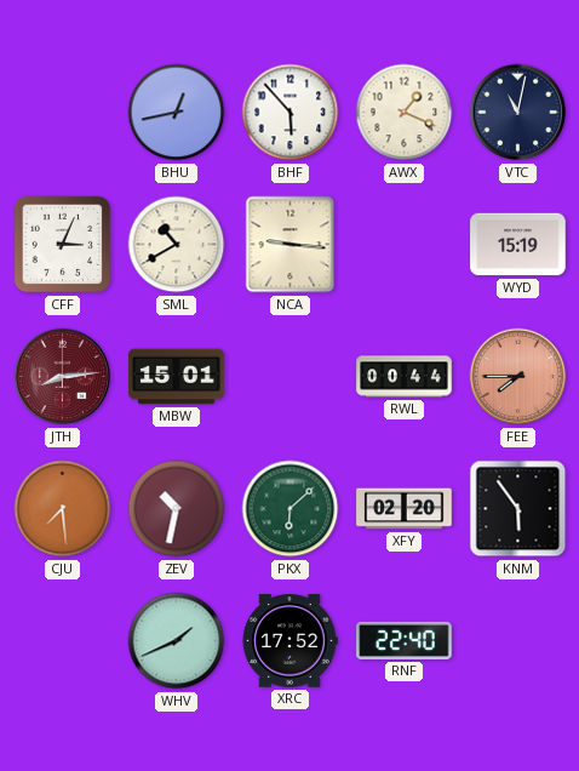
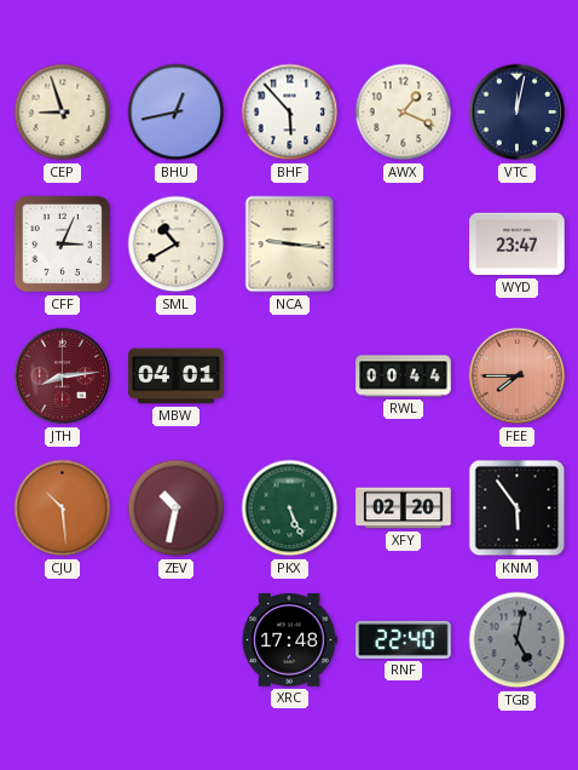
CEP: none -> 8:57 (63, 113)
VTC: 11:02 -> 12:02 (518, 113)
WYD: 15:19 -> 23:47 (518, 245)
MBW: 15:01 -> 04:01 (177, 377)
CJU: 7:29 -> 10:29 (63, 508)
PKX: 6:08 -> 5:26 (290, 508)
WHV: 1:41 -> none (177, 641)
XRC: 17:52 -> 17:48 (289, 640)
TGB: none -> 5:02 (518, 640)
